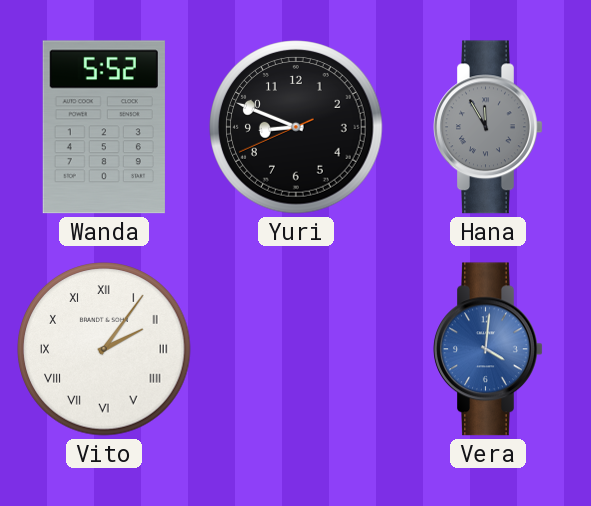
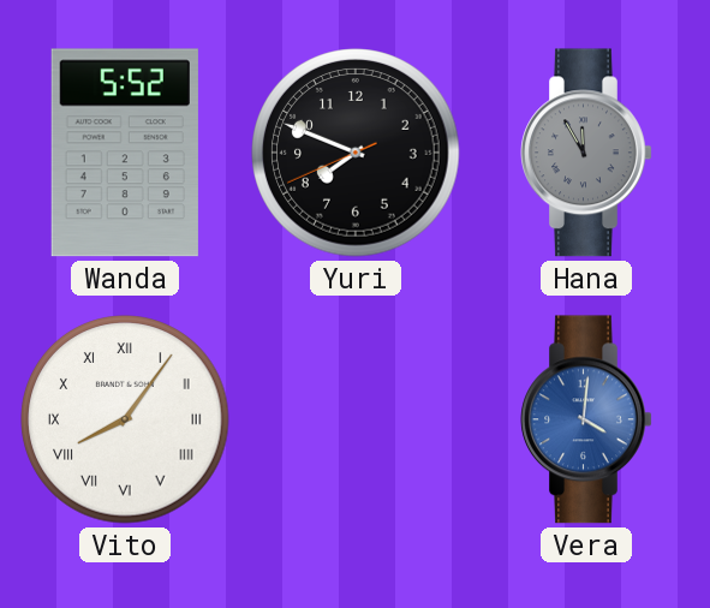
Yuri: 8:48 -> 7:48 (356, 153)
Vito: 2:06 -> 8:06 (125, 419)
